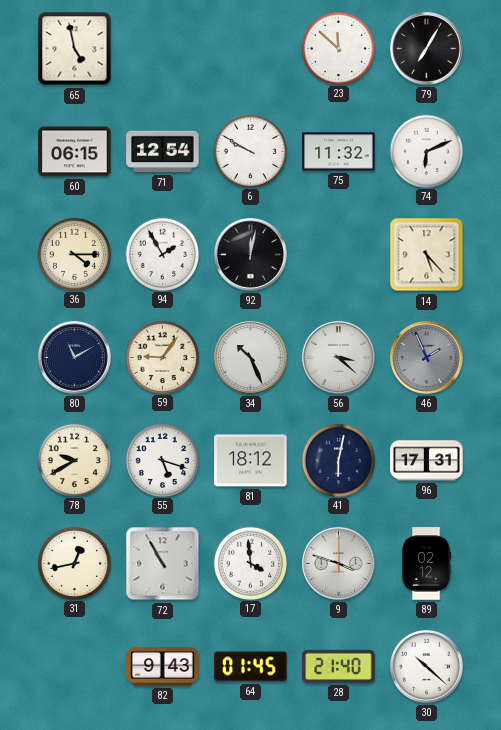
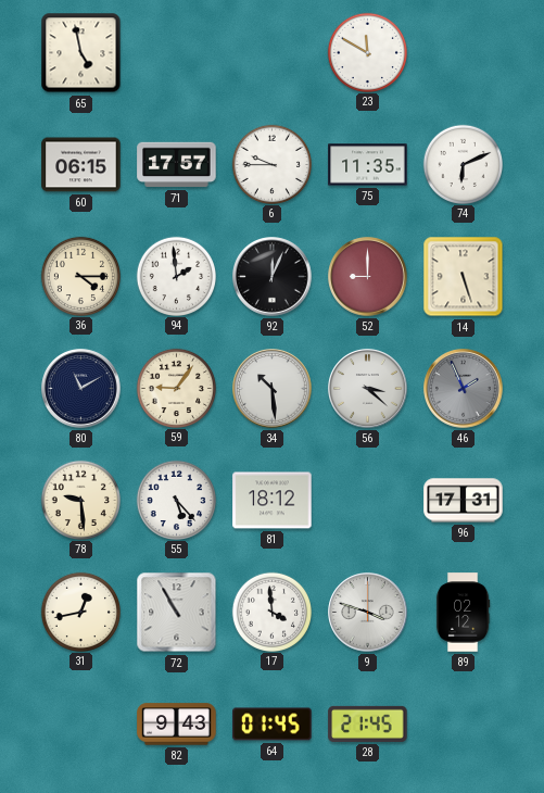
23: 11:52 -> 11:50 (367, 52)
79: 7:05 -> none (427, 49)
71: 12:54 -> 17:57 (177, 165)
6: 9:50 -> 9:45 (271, 164)
75: 11:32 -> 11:35 (368, 165)
94: 1:55 -> 1:59 (176, 276)
92: 12:02 -> 12:04 (273, 277)
52: none -> 9:00 (368, 277)
14: 5:23 -> 5:27 (464, 277)
34: 10:26 -> 10:29 (273, 389)
78: 9:40 -> 9:29 (80, 500)
55: 5:18 -> 5:23 (176, 500)
41: 6:02 -> none (338, 460)
28: 21:40 -> 21:45 (368, 723)
30: 10:22 -> none (427, 667)
